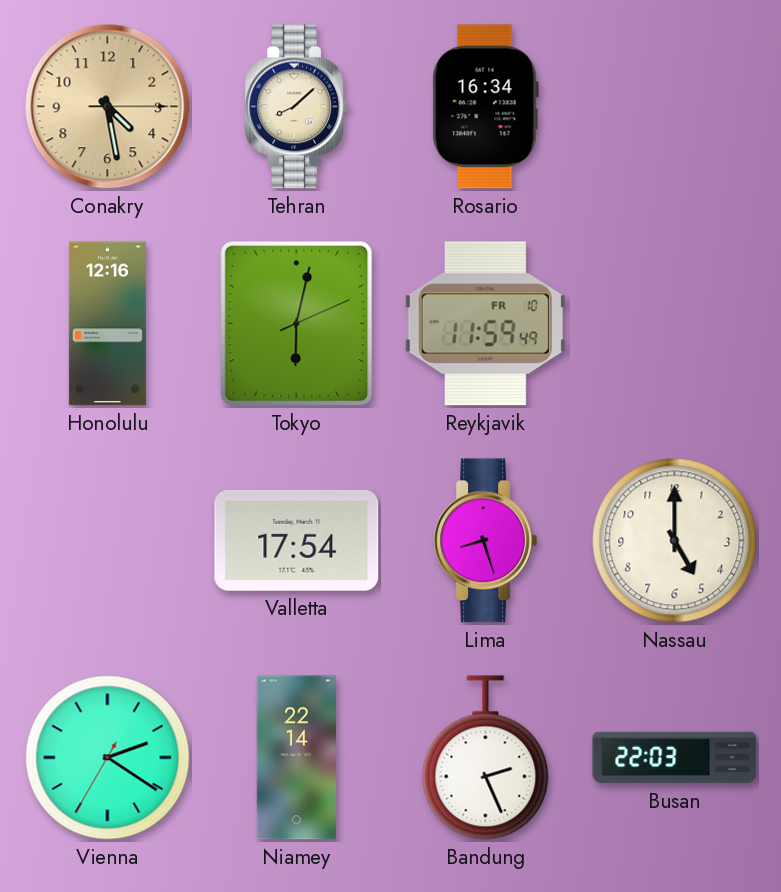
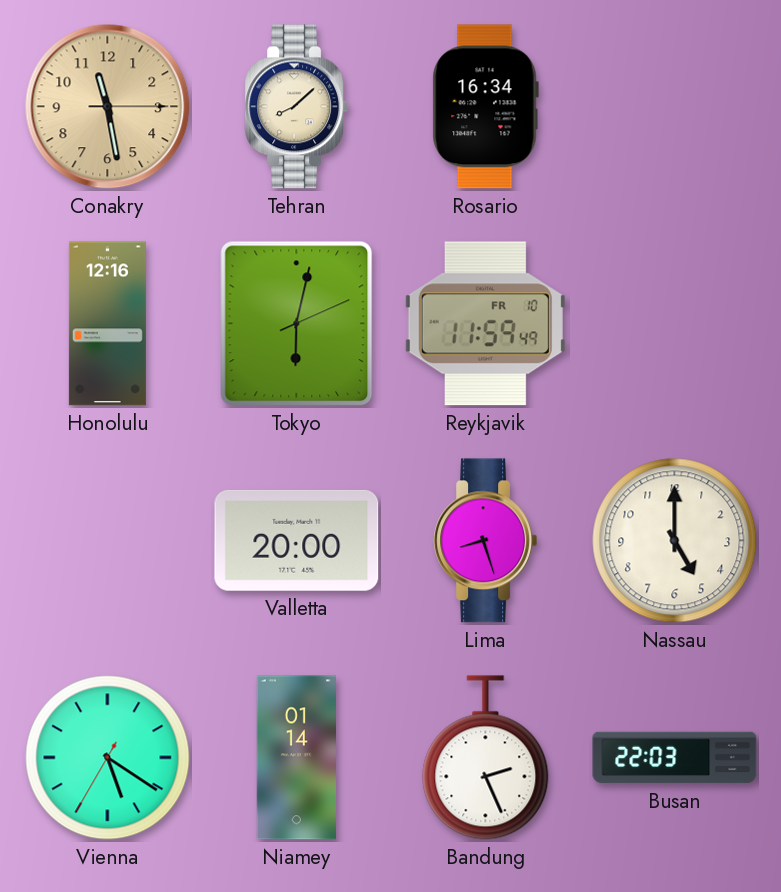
Conakry: 4:28 -> 11:28 (108, 107)
Valletta: 17:54 -> 20:00 (297, 540)
Vienna: 2:20 -> 5:20 (108, 758)
Niamey: 22:14 -> 01:14 (296, 758)
